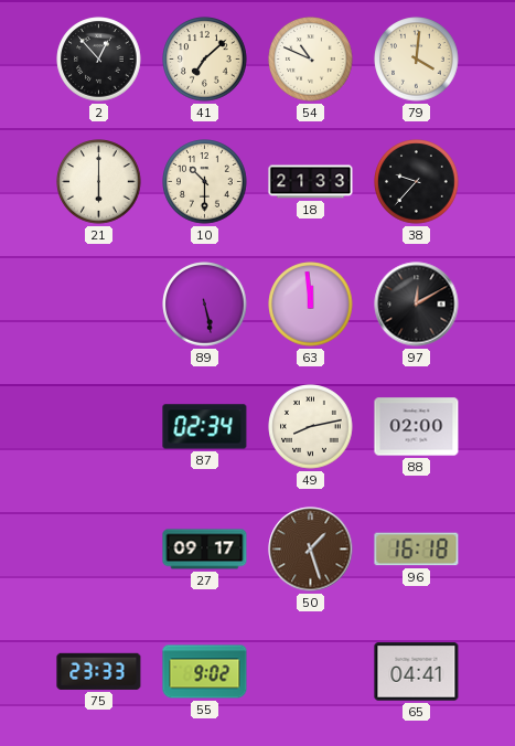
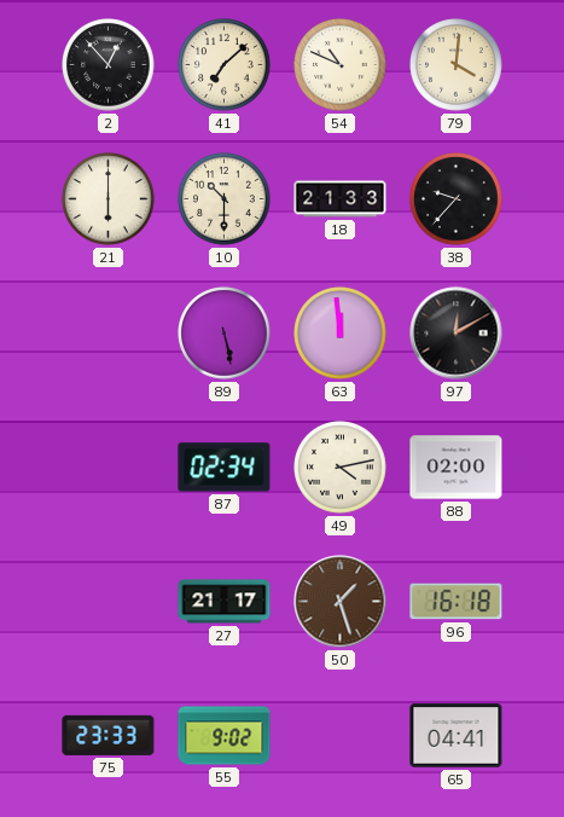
49: 8:13 -> 4:13 (341, 468)
27: 09:17 -> 21:17 (225, 602)
